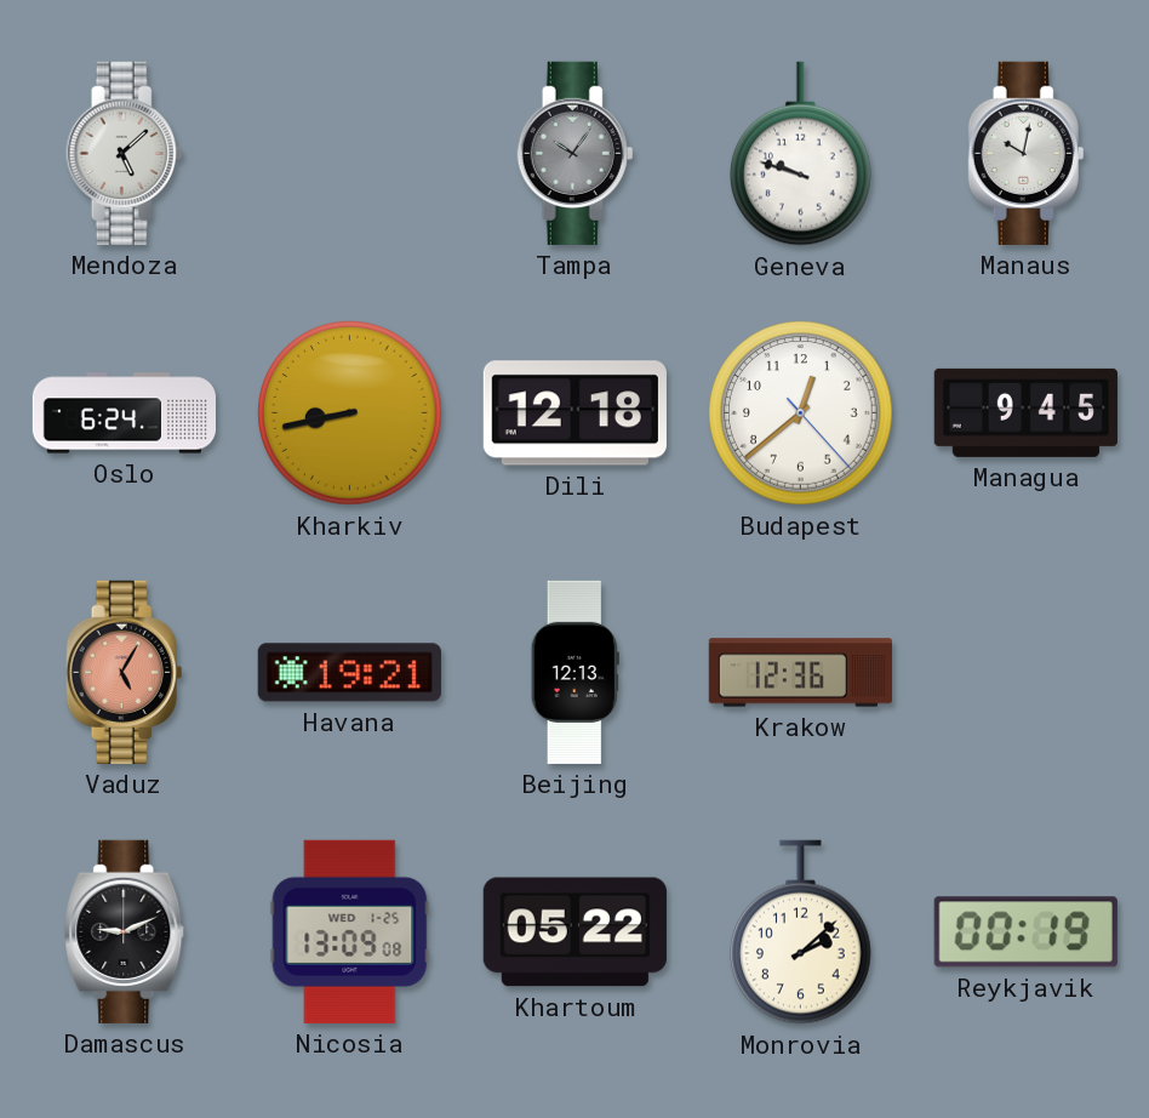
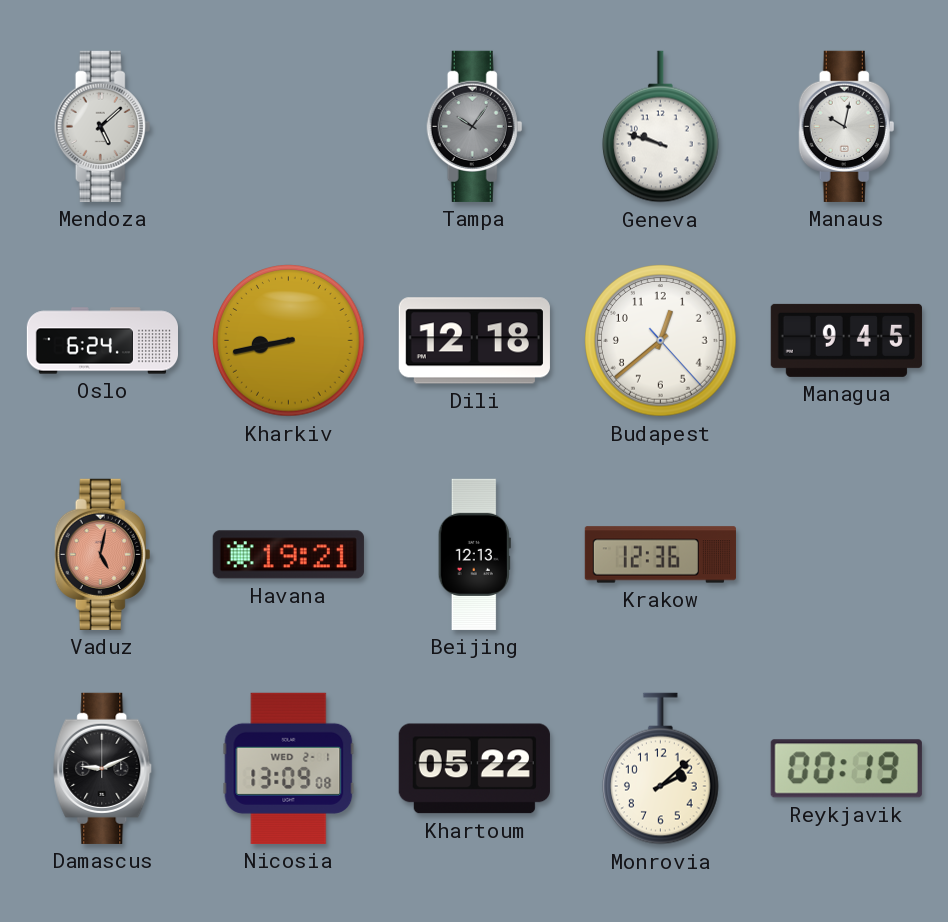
Vaduz: 5:05 -> 5:02 (103, 554)
Nicosia date: WED 1-25 -> WED 2-1 (289, 768)
